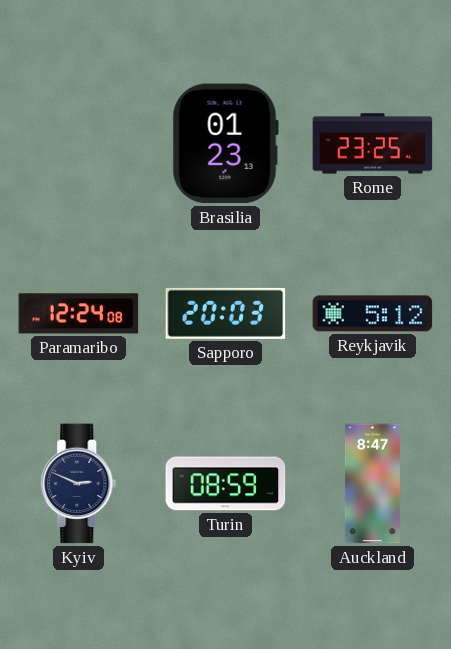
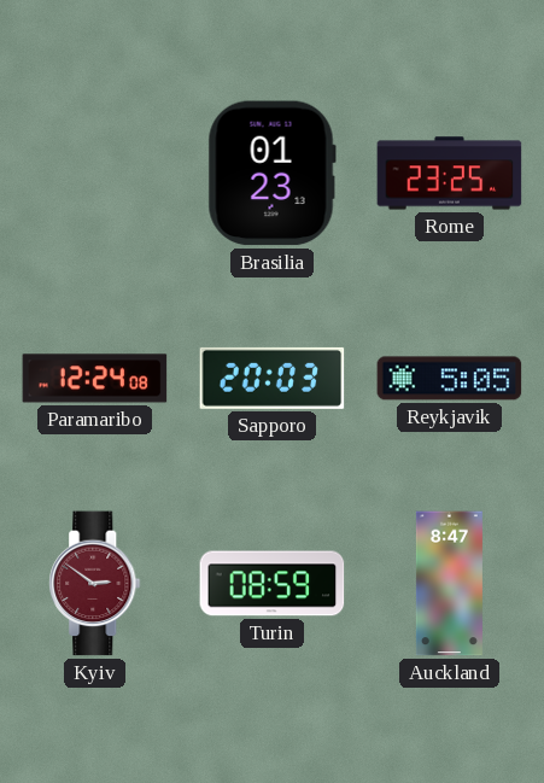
Reykjavik: 5:12 -> 5:05 (450, 379)
Kyiv: 2:49 -> 2:51 (95, 584)
Kyiv dial: navy -> burgundy (95, 584)
